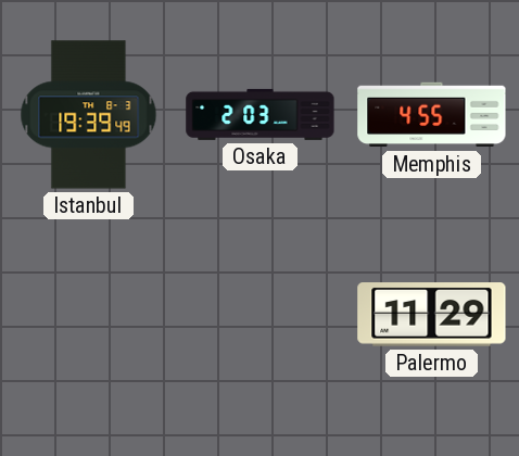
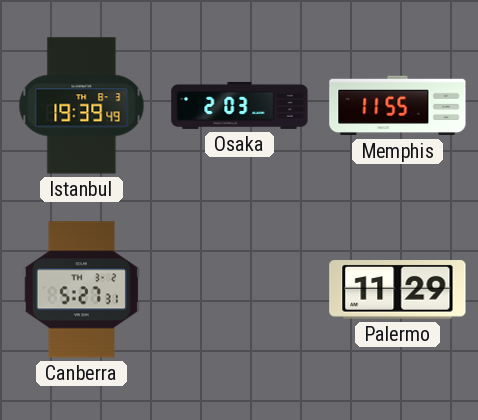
Memphis: 4:55 -> 11:55 (398, 106)
Canberra: none -> 5:27 (82, 290)
